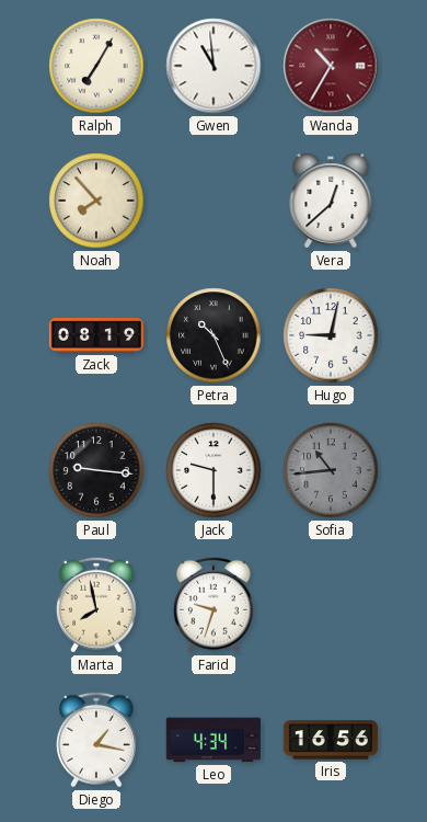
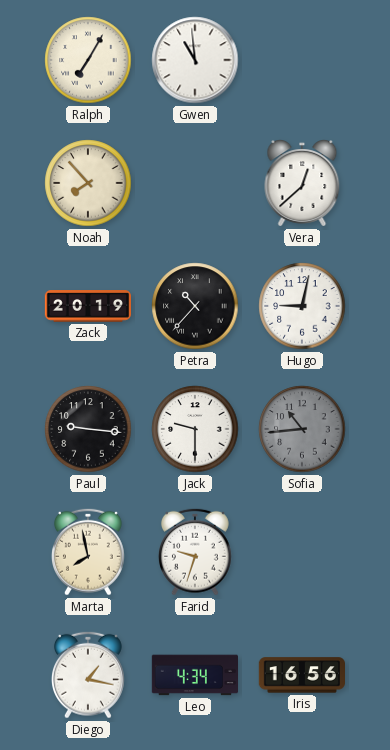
Wanda: 10:35 -> none (331, 66)
Zack: 08:19 -> 20:19 (87, 306)
Petra: 10:26 -> 10:37 (195, 306)
